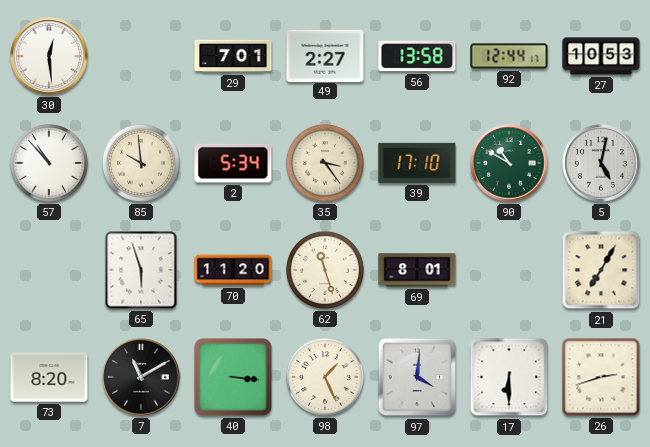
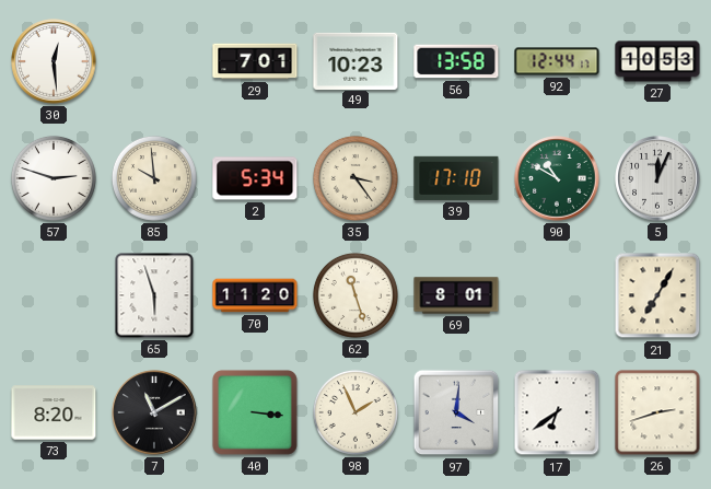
49: 2:27 -> 10:23 (355, 60)
57: 10:53 -> 2:48 (54, 178)
5: 5:02 -> 12:04 (657, 178)
98: 1:26 -> 1:56 (355, 412)
17: 6:30 -> 6:39 (557, 412)
